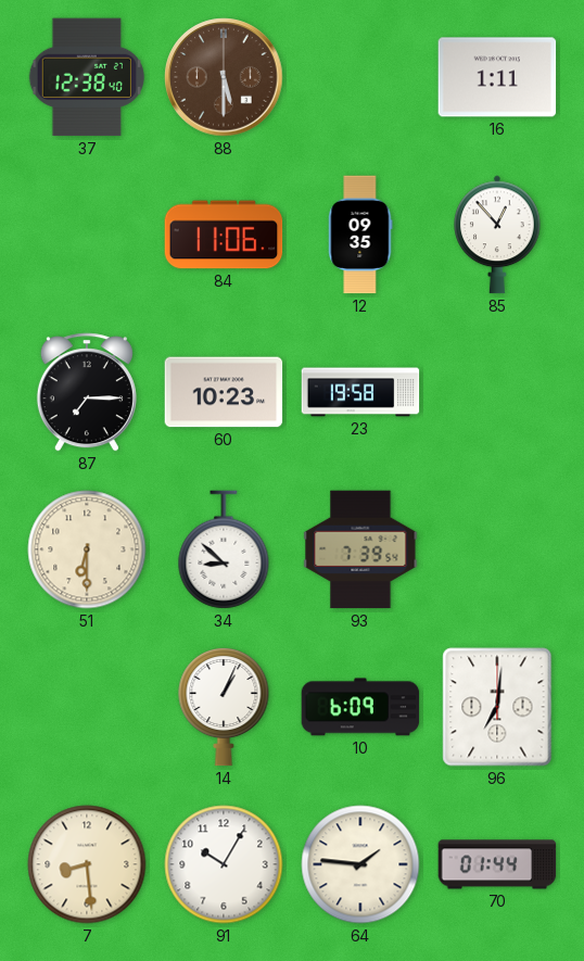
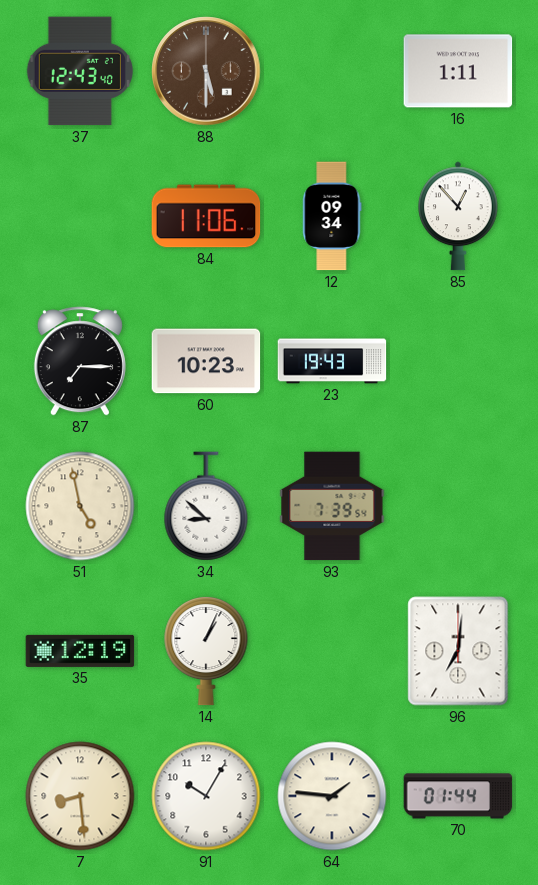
37: 12:38 -> 12:43 (80, 71)
12: 09:35 -> 09:34 (332, 216)
23: 19:58 -> 19:43 (332, 361)
51: 6:30 -> 4:58 (80, 506)
35: none -> 12:19 (80, 651)
10: 6:09 -> none (360, 707)
